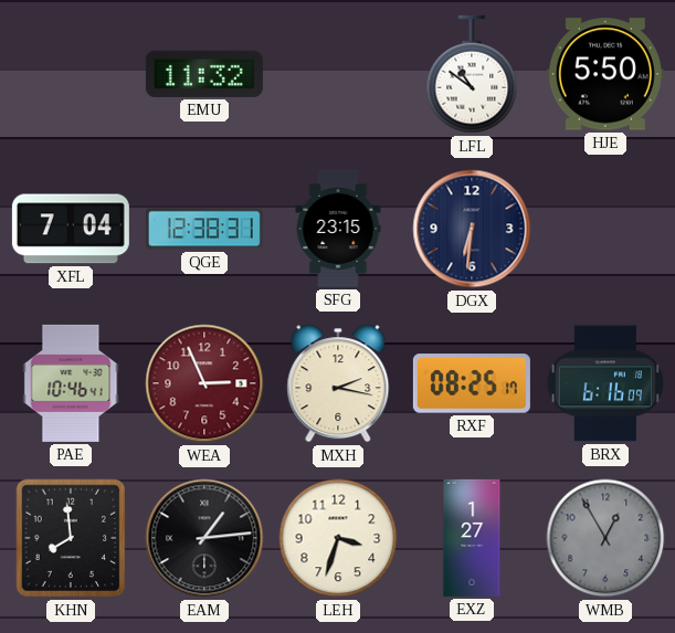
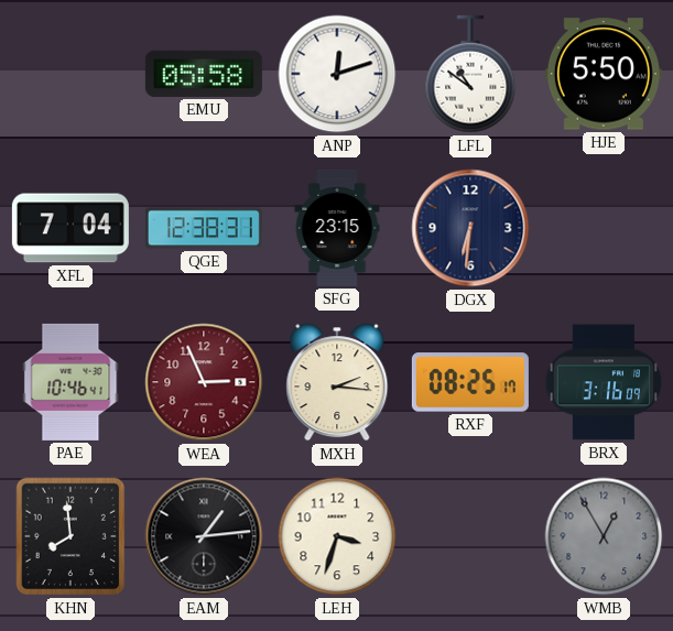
EMU: 11:32 -> 05:58 (204, 74)
ANP: none -> 12:12 (337, 74)
MXH: 2:17 -> 2:16 (337, 382)
BRX: 6:16 -> 3:16 (603, 382)
EXZ: 1:27 -> none (472, 538)
